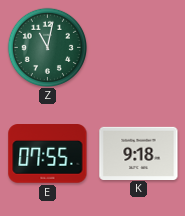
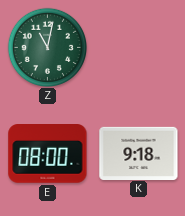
E: 07:55 -> 08:00 (48, 154)
